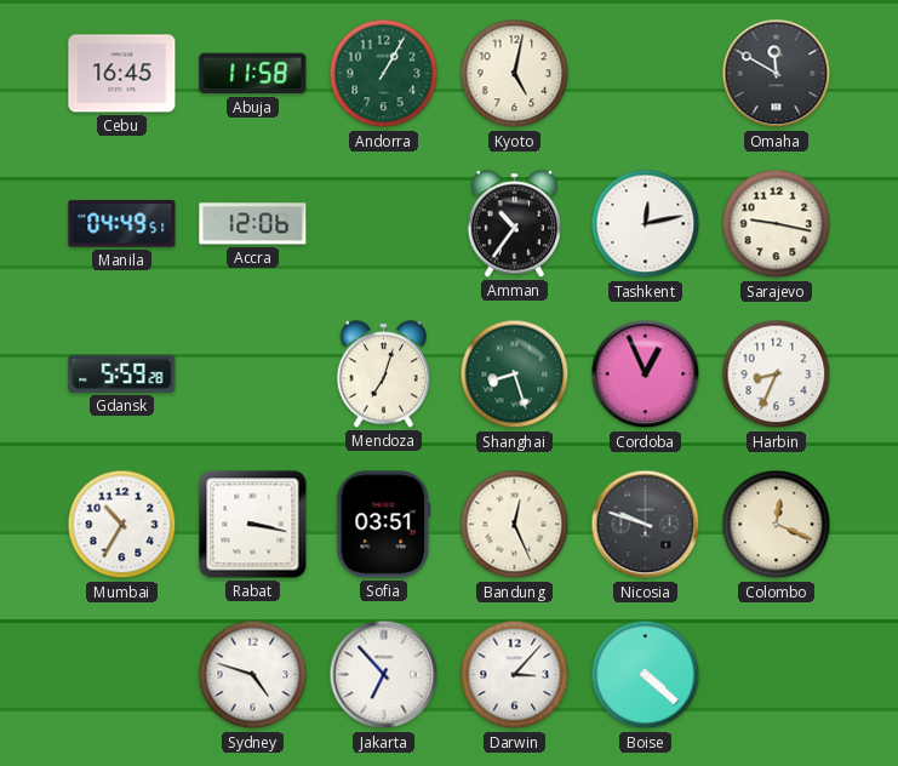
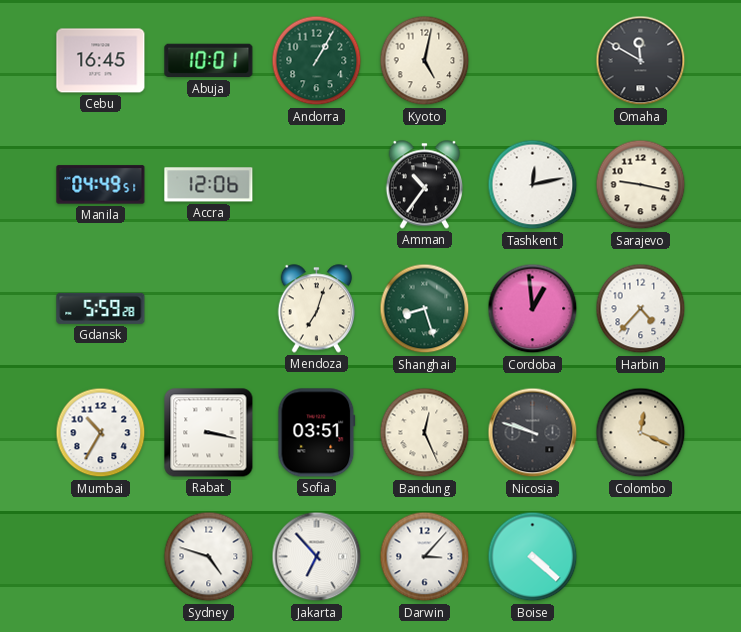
Abuja: 11:58 -> 10:01 (209, 61)
Cordoba: 12:56 -> 12:59 (533, 309)
Harbin: 8:34 -> 4:37 (641, 309)
